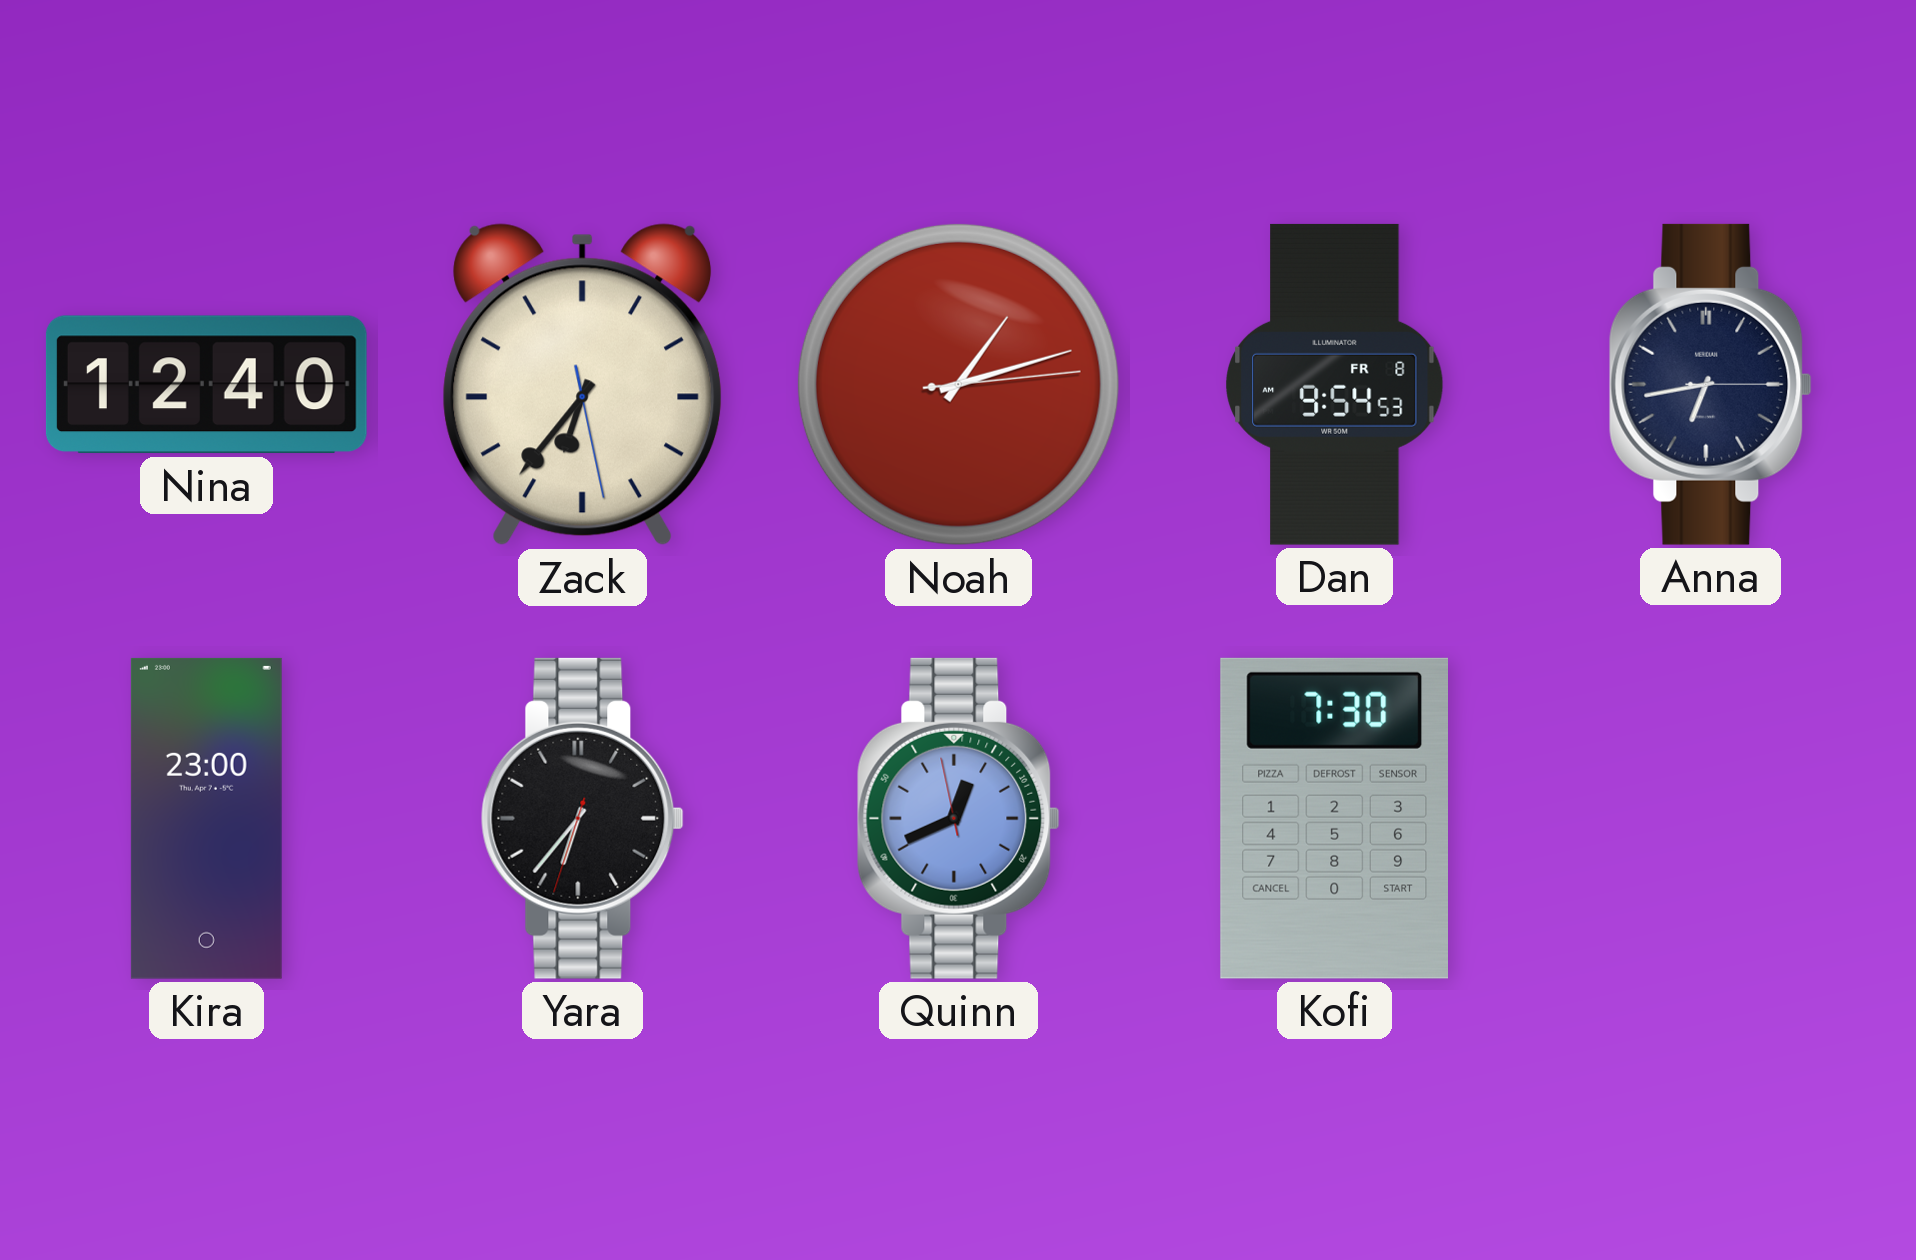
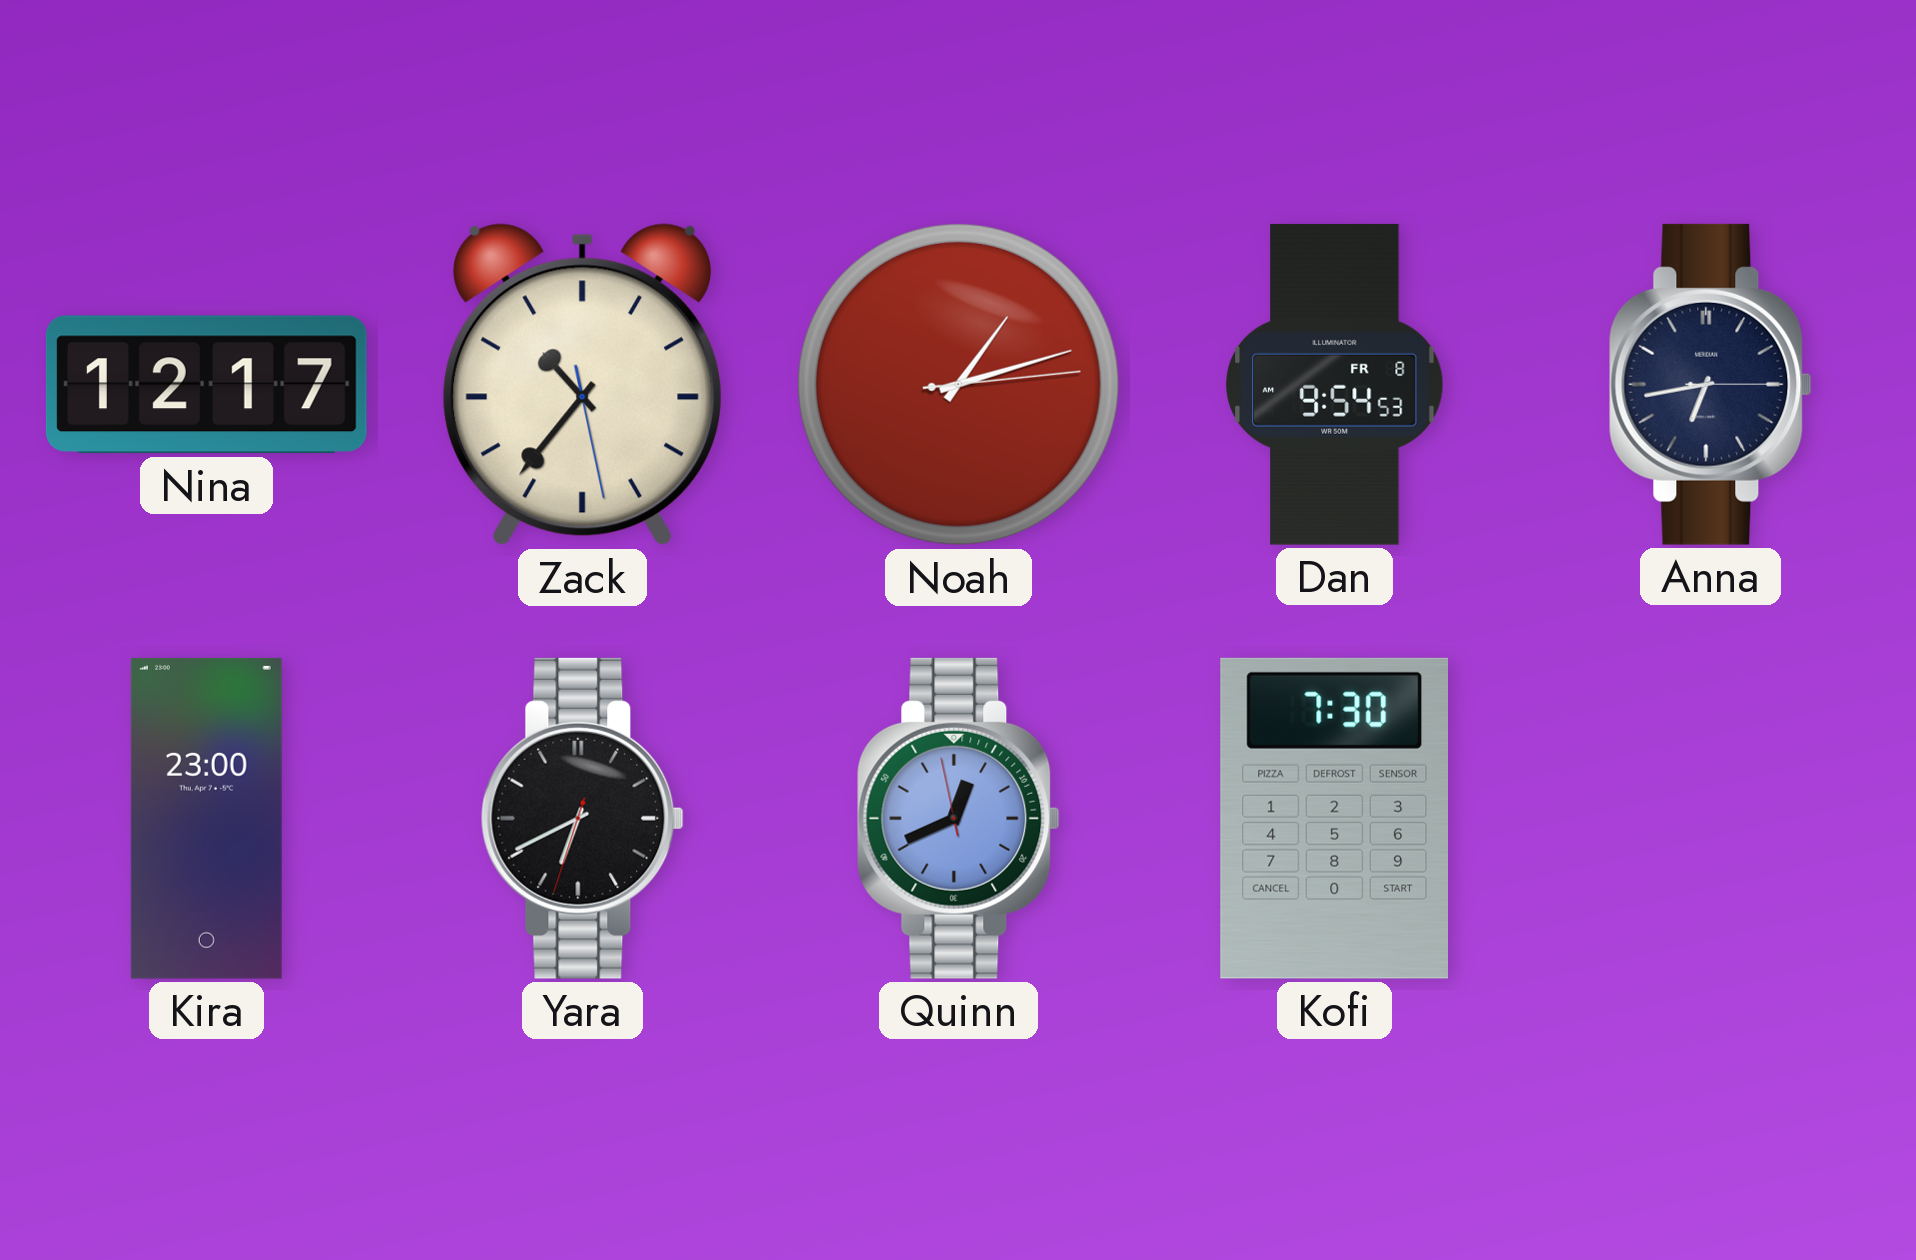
Nina: 12:40 -> 12:17 (206, 385)
Zack: 6:36 -> 10:36 (583, 385)
Yara: 6:36 -> 6:40 (582, 818)
